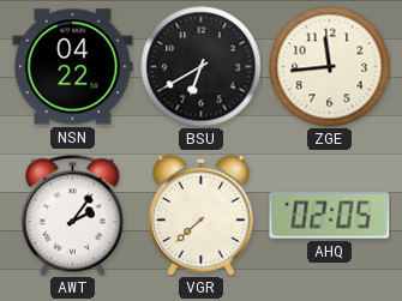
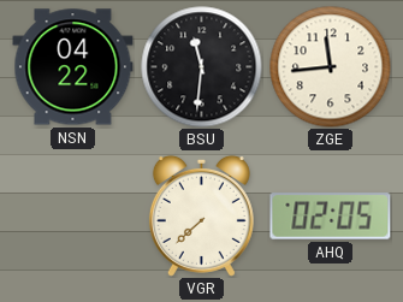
BSU: 6:40 -> 11:31 (202, 67)
AWT: 2:06 -> none (72, 216)
